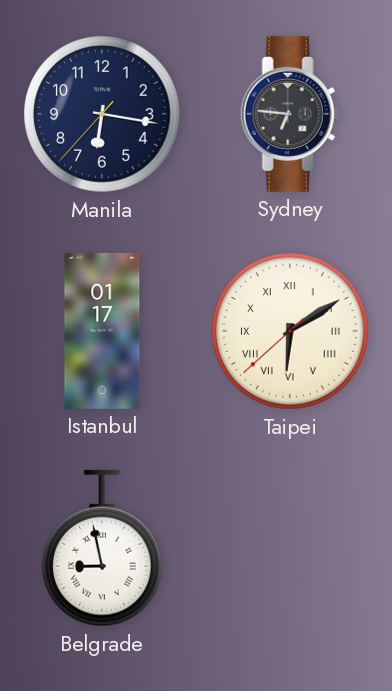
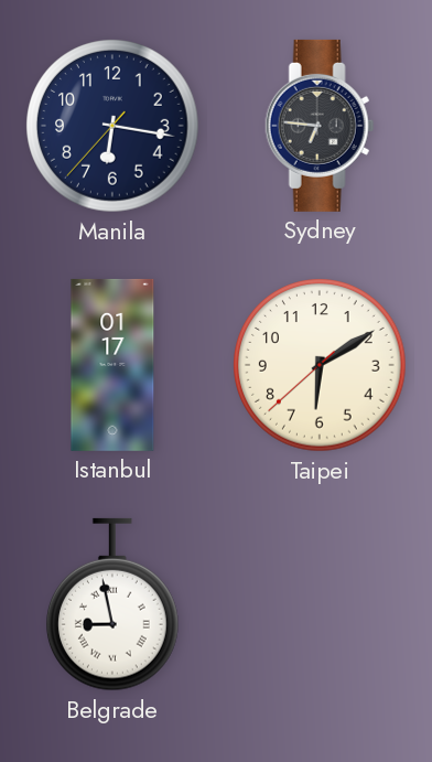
Taipei numerals: Roman -> Arabic (320, 365)
